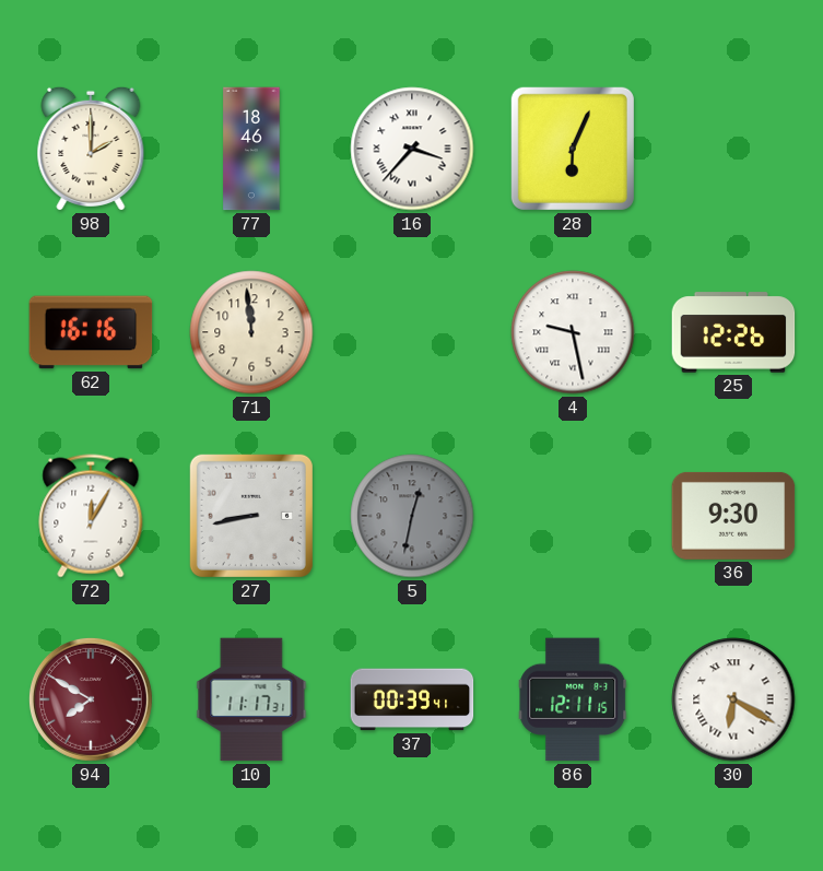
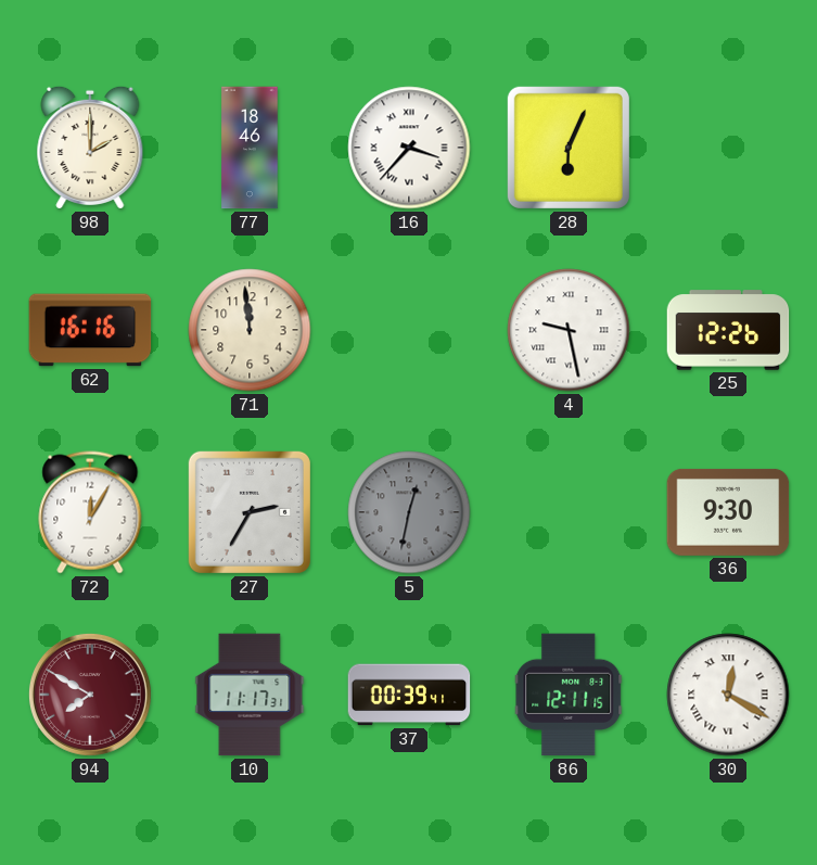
27: 8:43 -> 2:35 (250, 512)
30: 6:20 -> 12:20 (728, 695)
